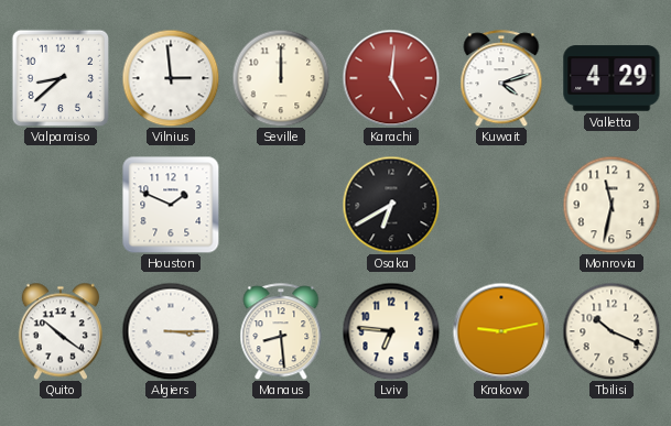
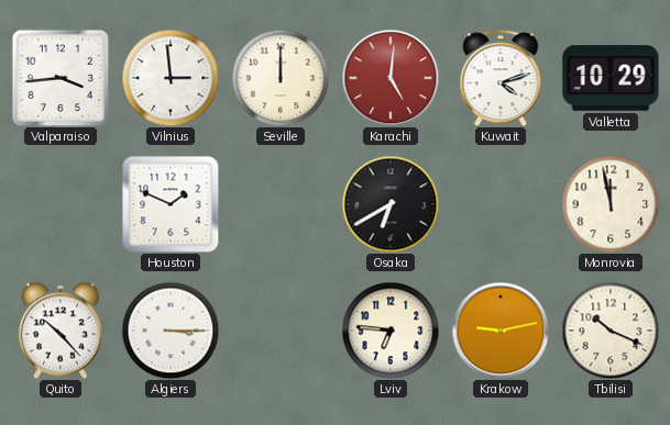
Valparaiso: 8:38 -> 3:44 (59, 77)
Valletta: 4:29 -> 10:29 (611, 78)
Monrovia: 11:32 -> 11:58 (611, 204)
Quito: 10:21 -> 10:23 (61, 331)
Manaus: 8:29 -> none (281, 331)
